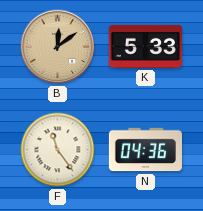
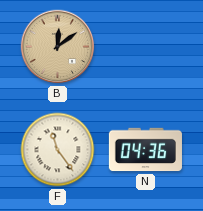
K: 5:33 -> none (145, 46)
